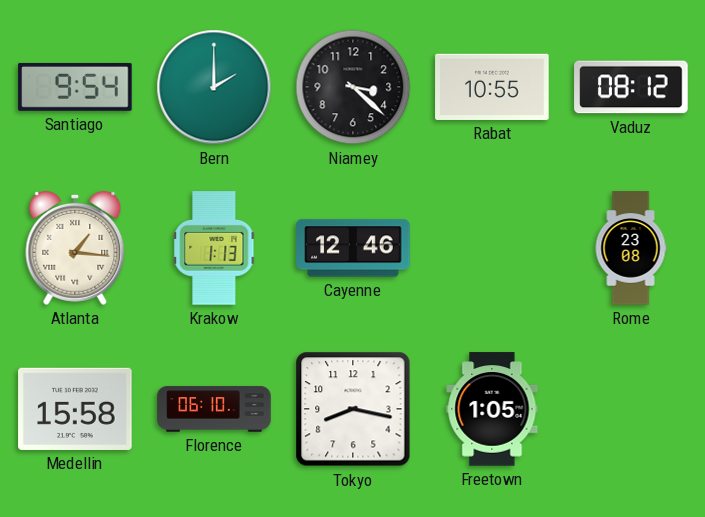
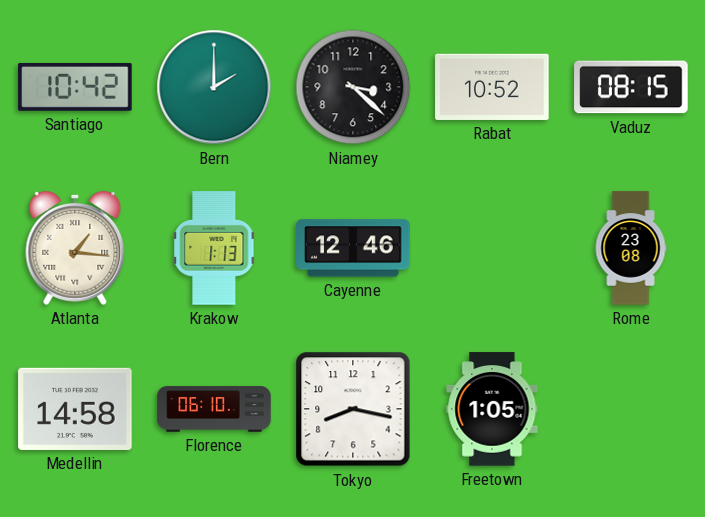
Santiago: 9:54 -> 10:42 (75, 87)
Rabat: 10:55 -> 10:52 (492, 87)
Vaduz: 08:12 -> 08:15 (631, 87)
Medellin: 15:58 -> 14:58 (75, 409)
